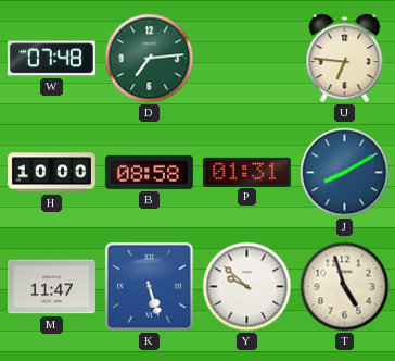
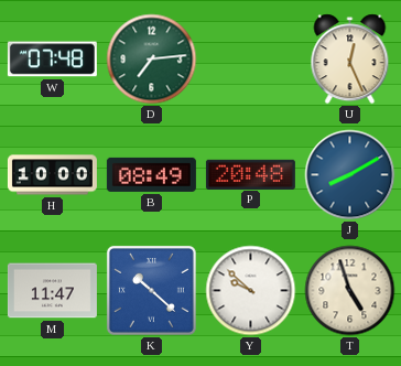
U: 6:46 -> 12:26 (350, 60)
B: 08:58 -> 08:49 (151, 174)
P: 01:31 -> 20:48 (250, 174)
K: 5:27 -> 10:22 (151, 290)
